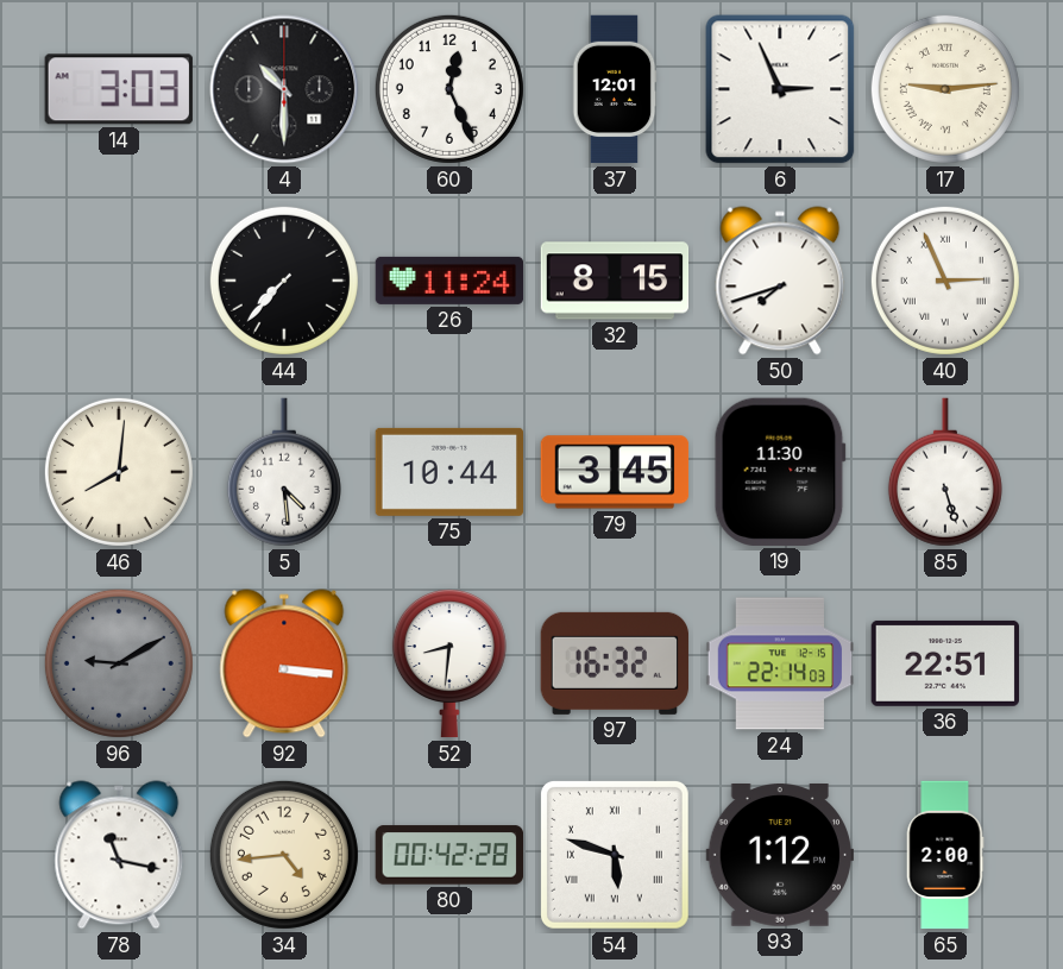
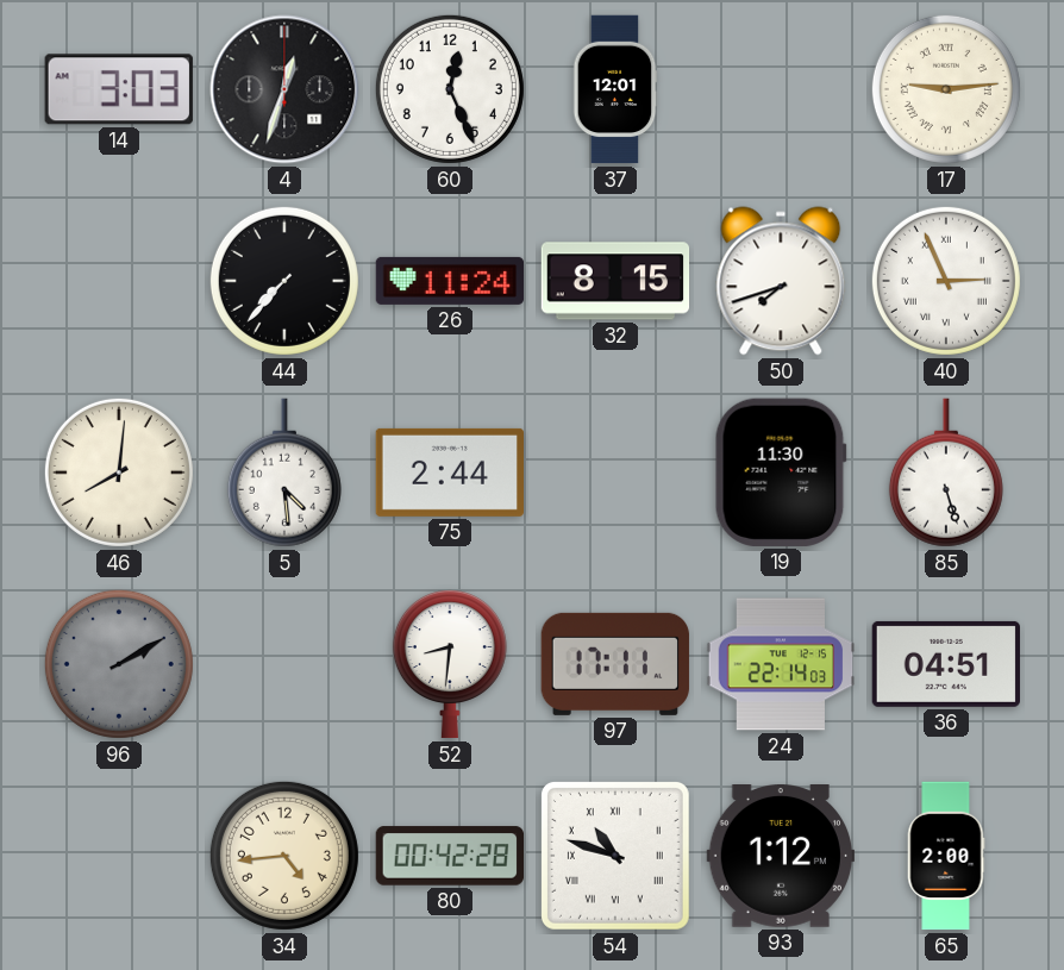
4: 10:30 -> 12:33 (284, 89)
6: 2:56 -> none (780, 89)
75: 10:44 -> 2:44 (449, 473)
79: 3:45 -> none (615, 472)
96: 9:10 -> 2:10 (119, 664)
92: 3:16 -> none (284, 663)
97: 16:32 -> 17:11 (614, 664)
36: 22:51 -> 04:51 (945, 664)
78: 11:17 -> none (119, 855)
54: 5:48 -> 10:48 (615, 856)
